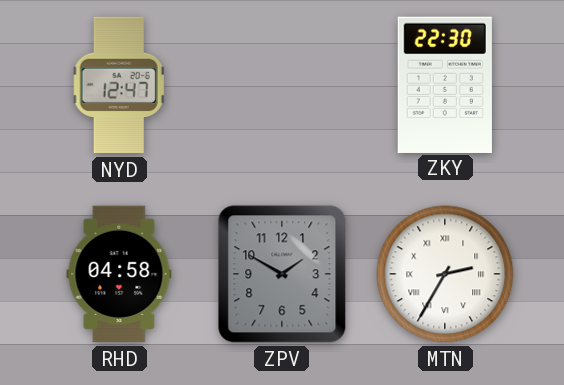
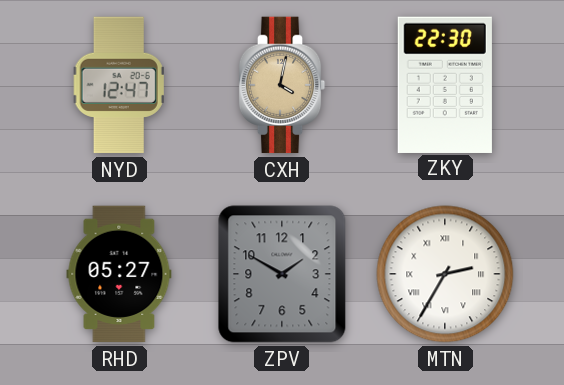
CXH: none -> 4:02 (282, 85)
RHD: 04:58 -> 05:27 (119, 274)
